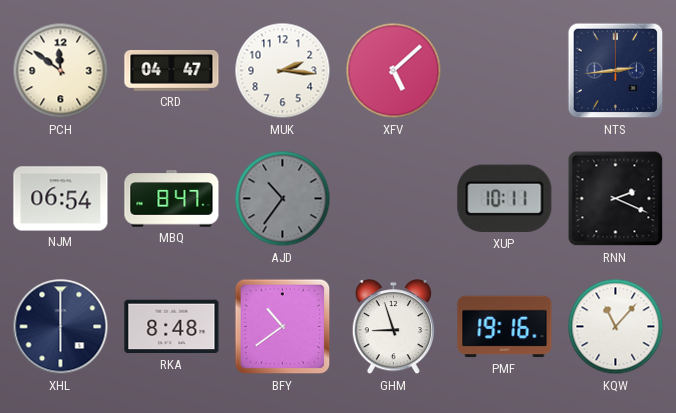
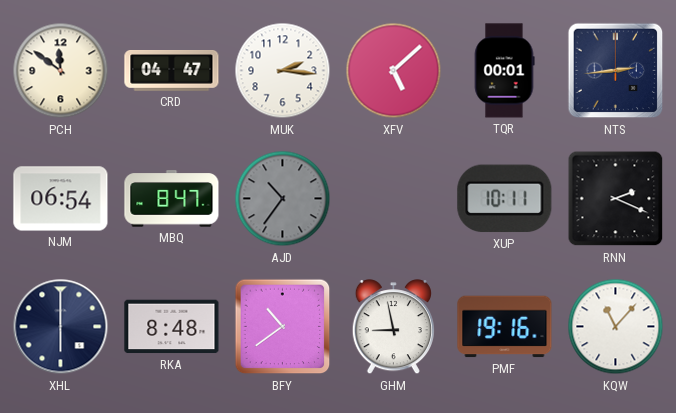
TQR: none -> 00:01 (504, 71)
GHM: 8:57 -> 8:58 (393, 327)
